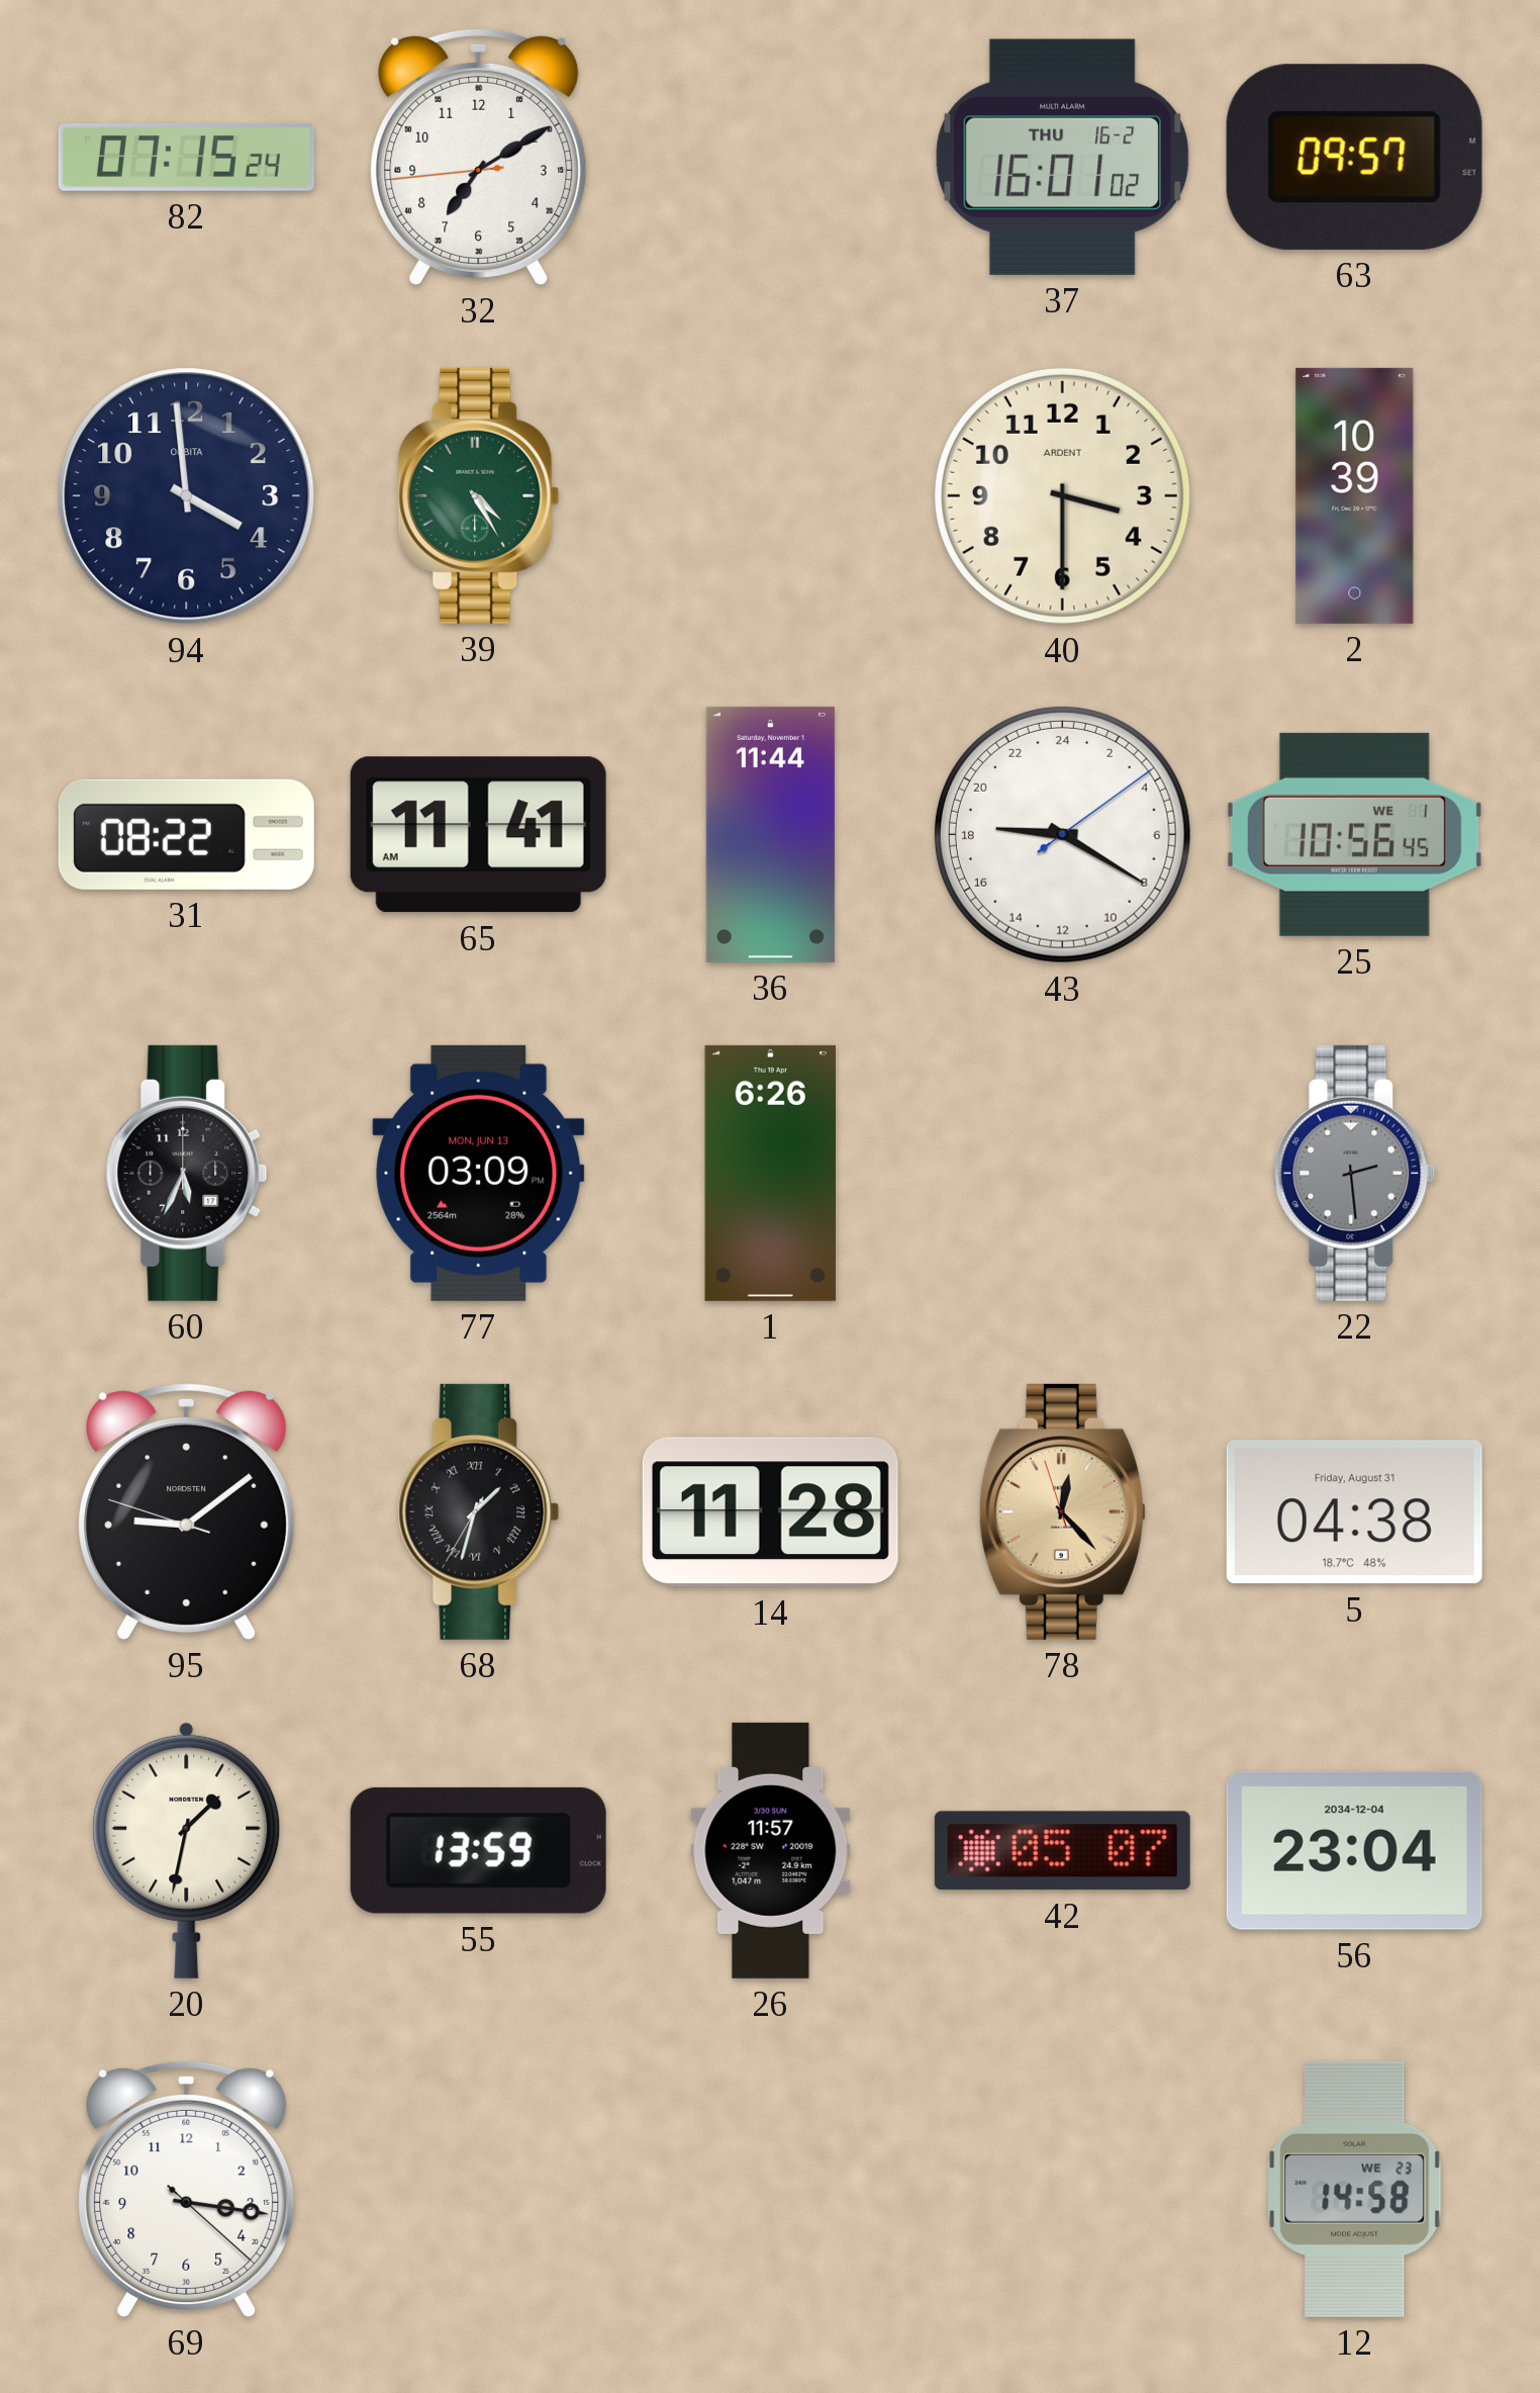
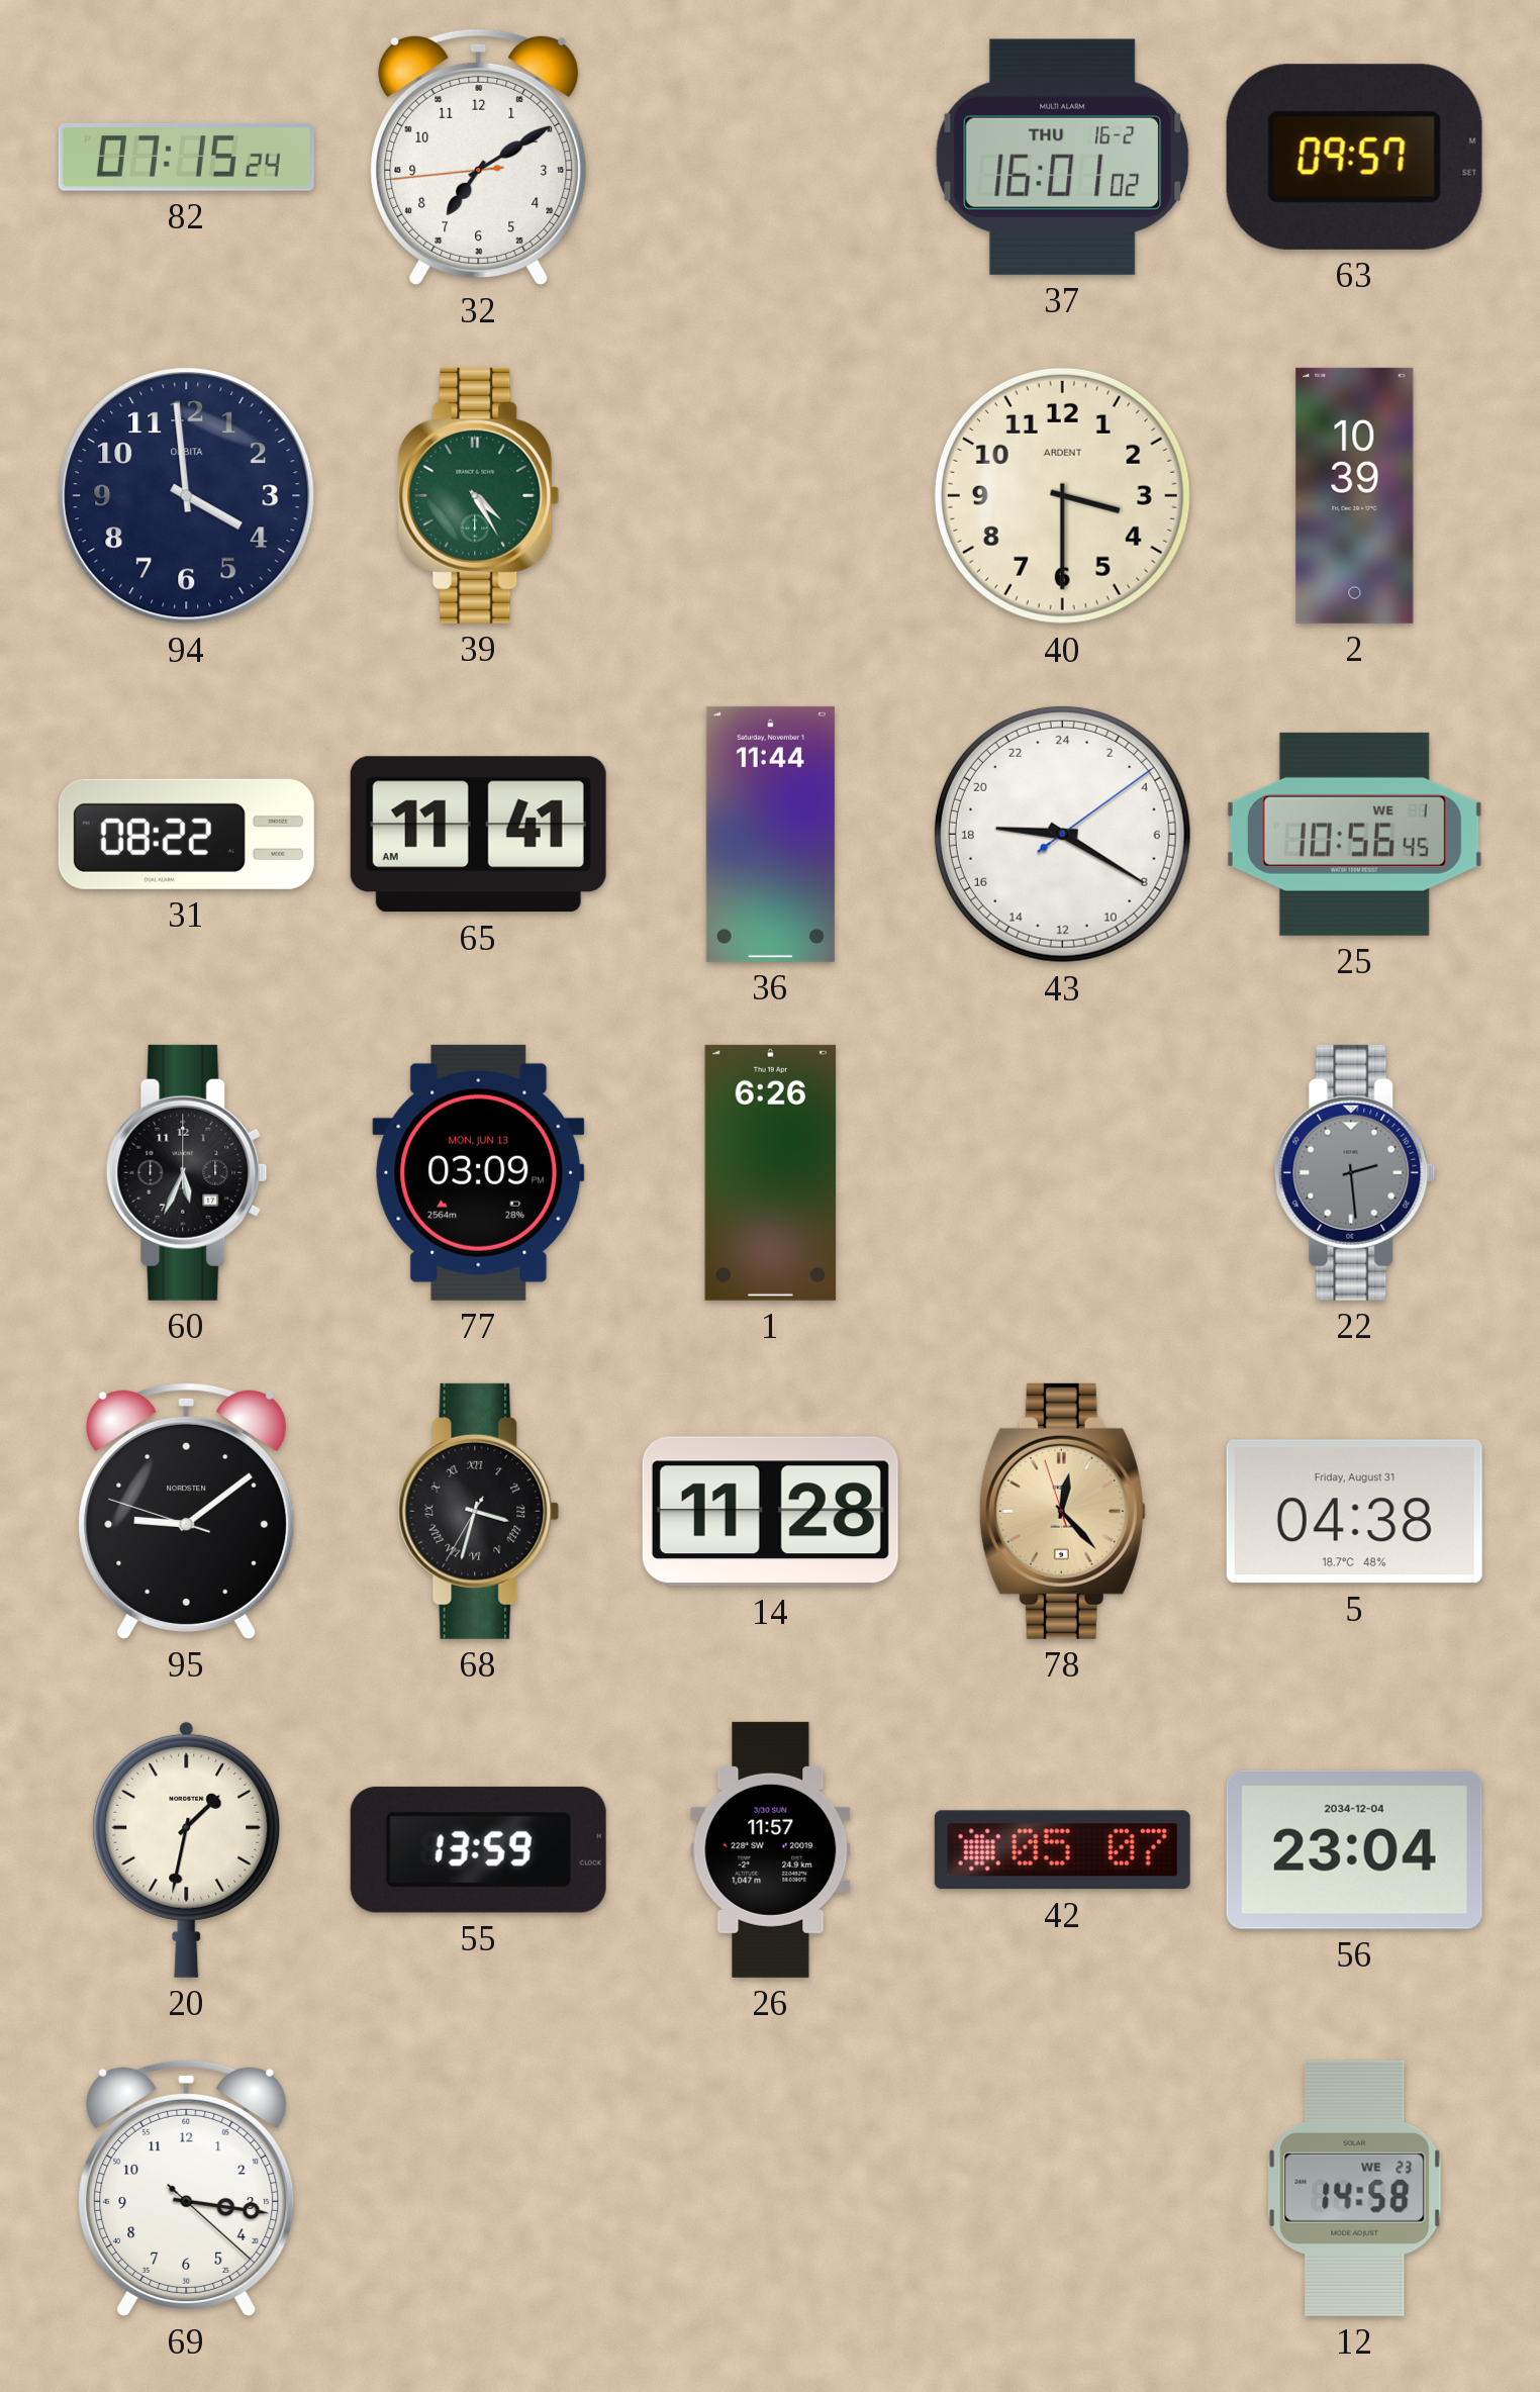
68: 1:32 -> 3:32 (479, 1511)
